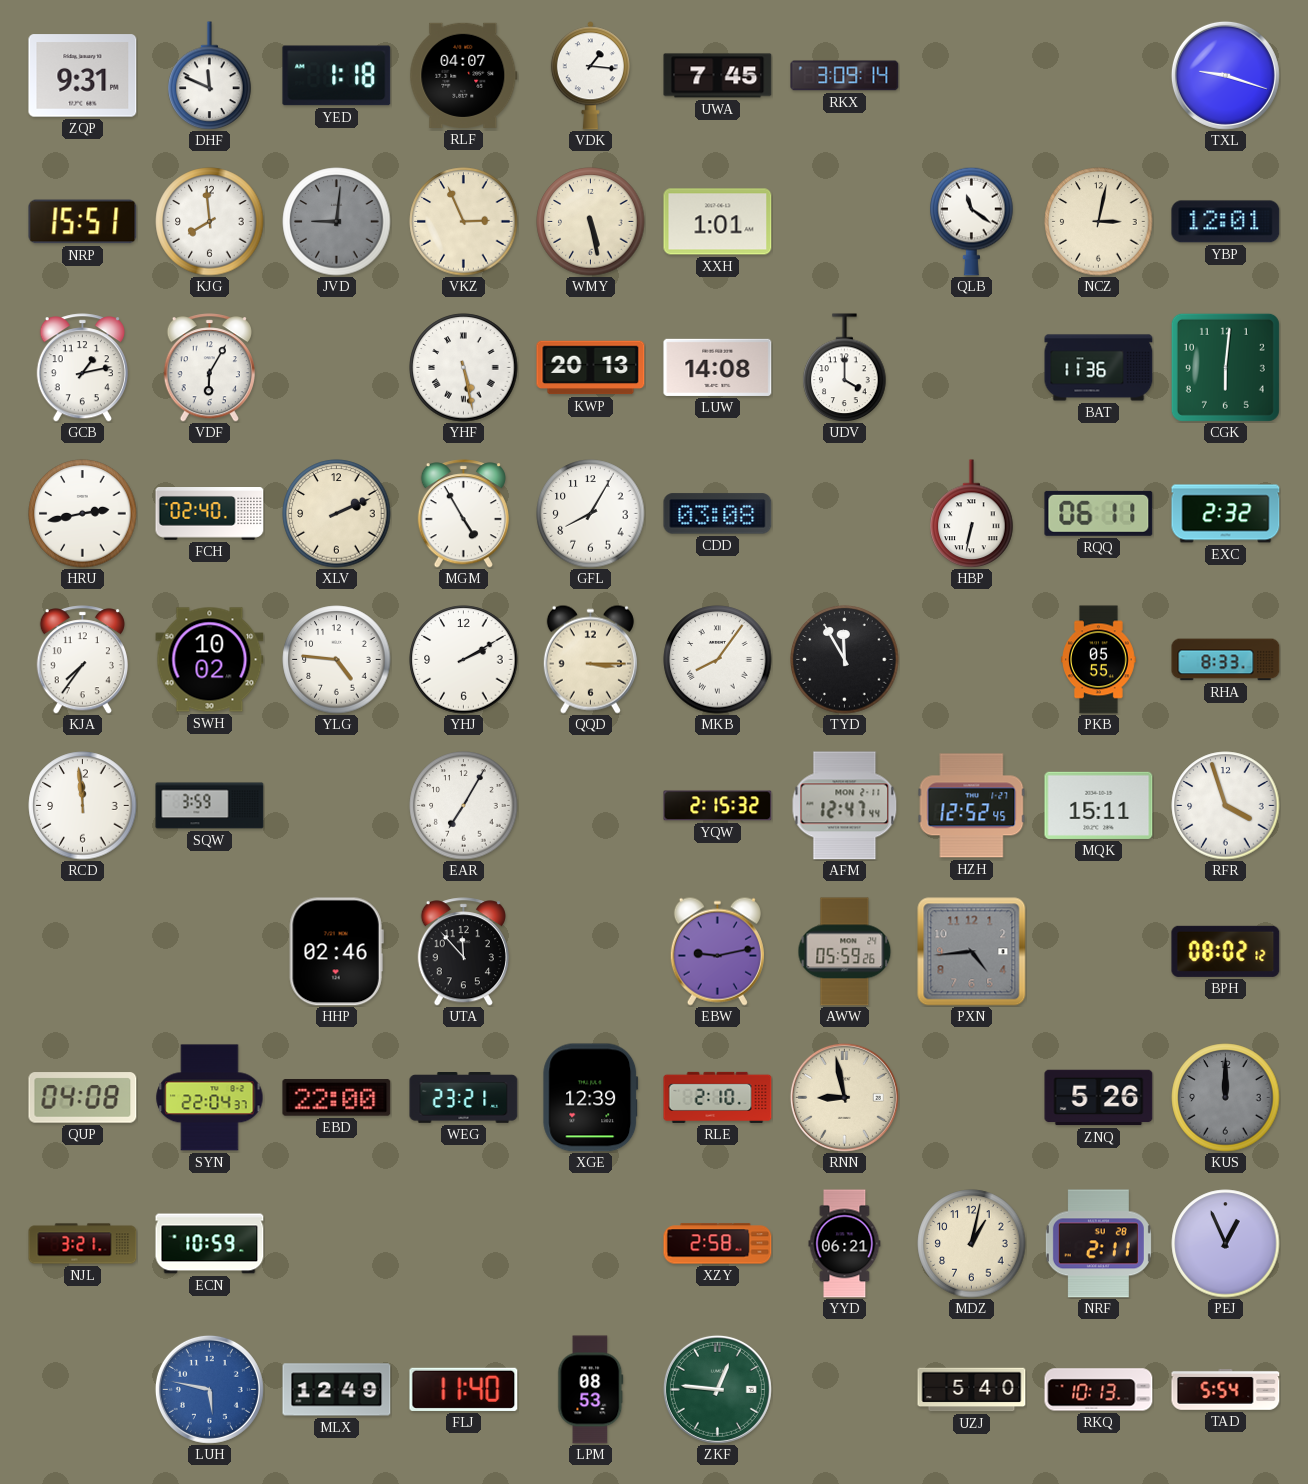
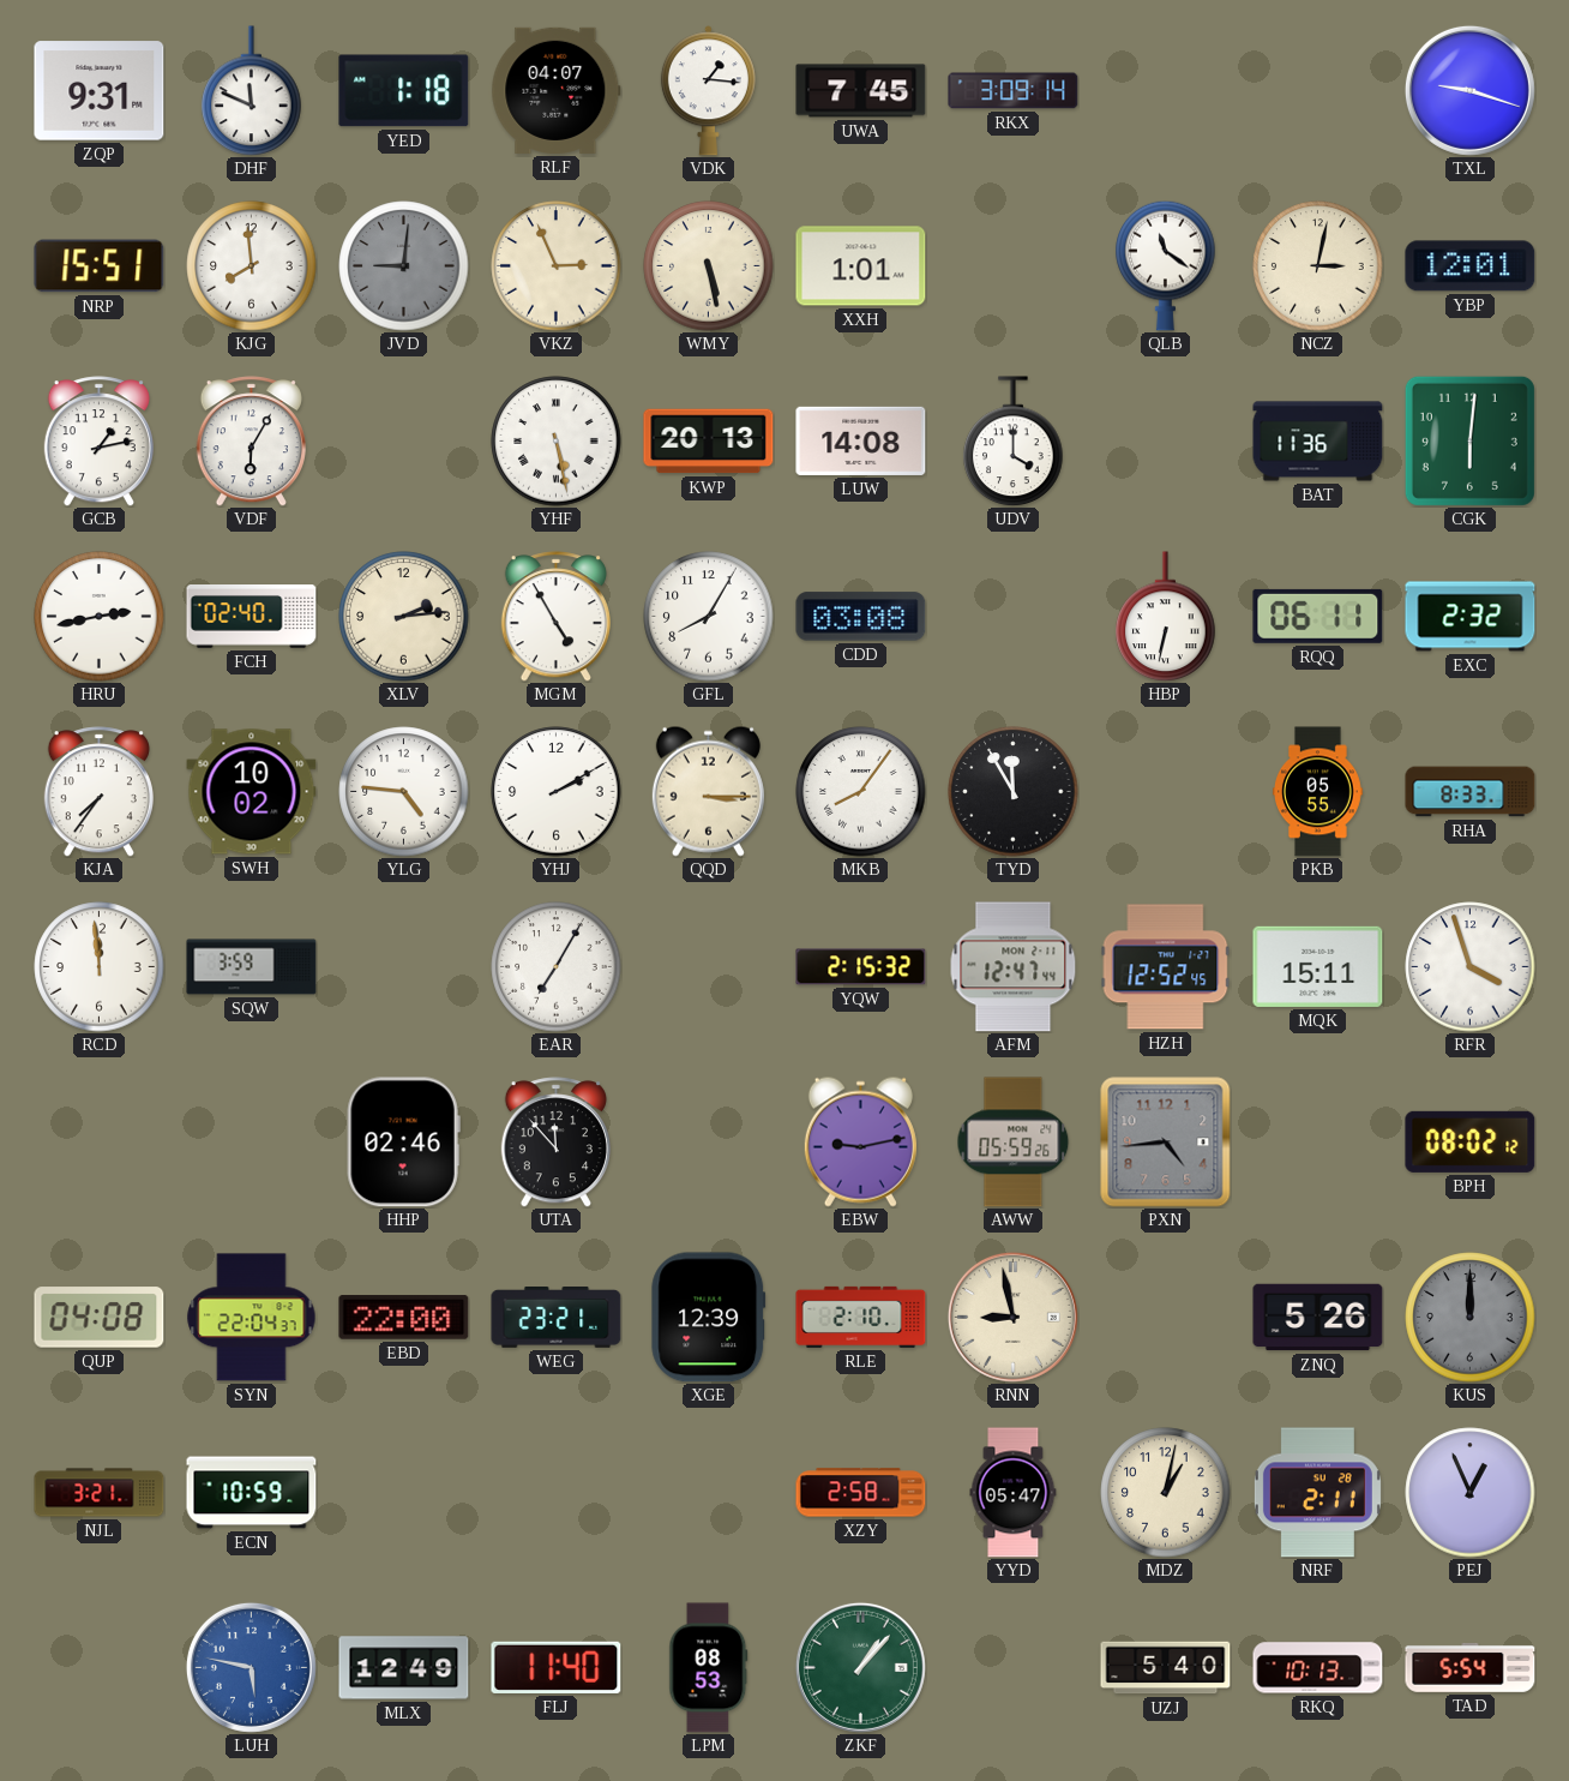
XLV: 2:11 -> 2:14 (404, 617)
YYD: 06:21 -> 05:47 (1014, 1493)
ZKF: 12:46 -> 1:07 (860, 1667)
